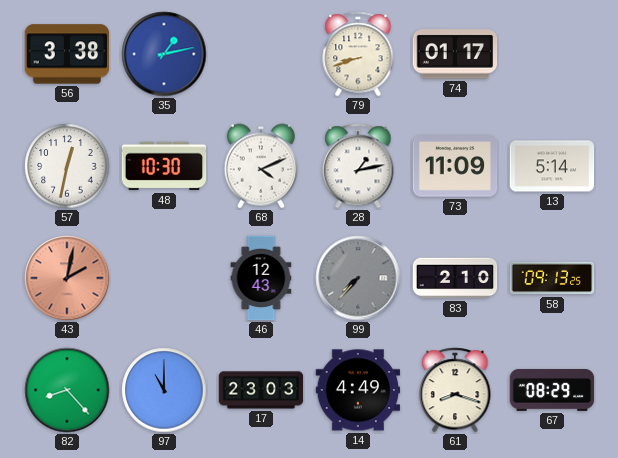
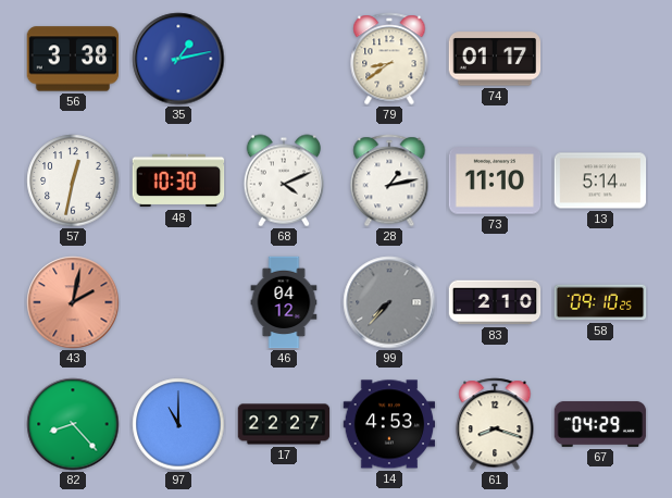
79: 8:42 -> 8:39 (389, 59)
73: 11:09 -> 11:10 (495, 180)
46: 12:43 -> 04:12 (284, 302)
58: 09:13 -> 09:10 (600, 302)
17: 23:03 -> 22:27 (284, 424)
14: 4:49 -> 4:53 (389, 424)
67: 08:29 -> 04:29 (600, 424)
